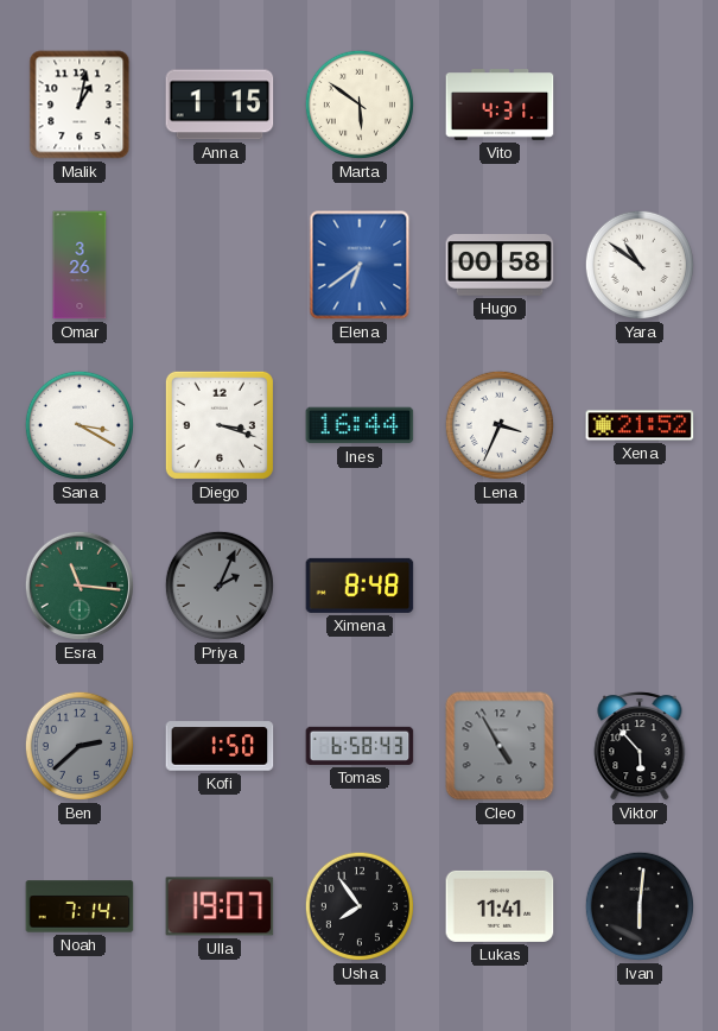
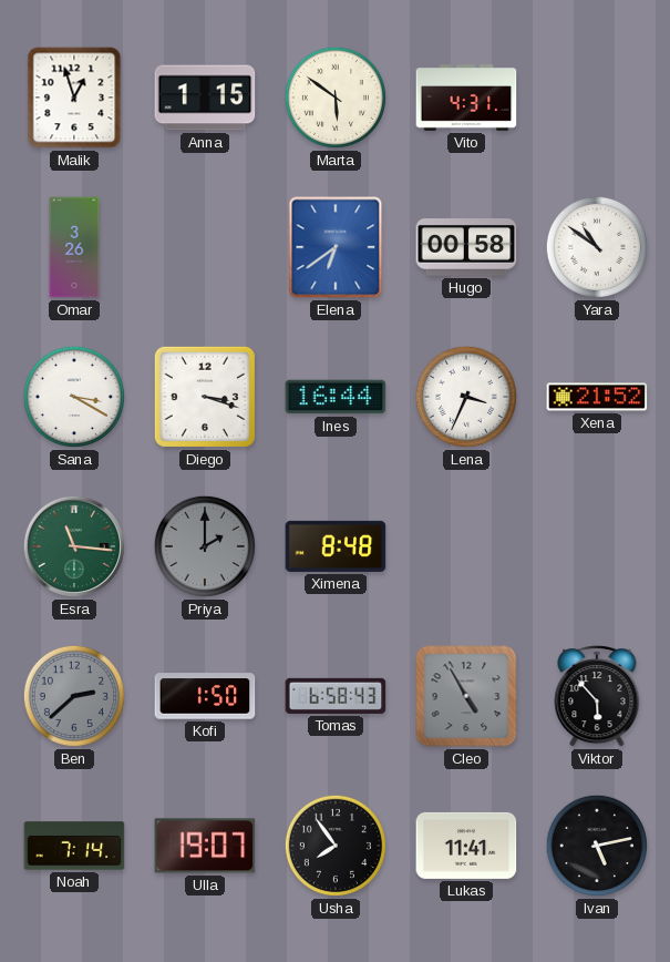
Malik: 1:02 -> 12:57 (74, 98)
Priya: 2:04 -> 2:00 (205, 546)
Ivan: 6:01 -> 5:13 (597, 846)
